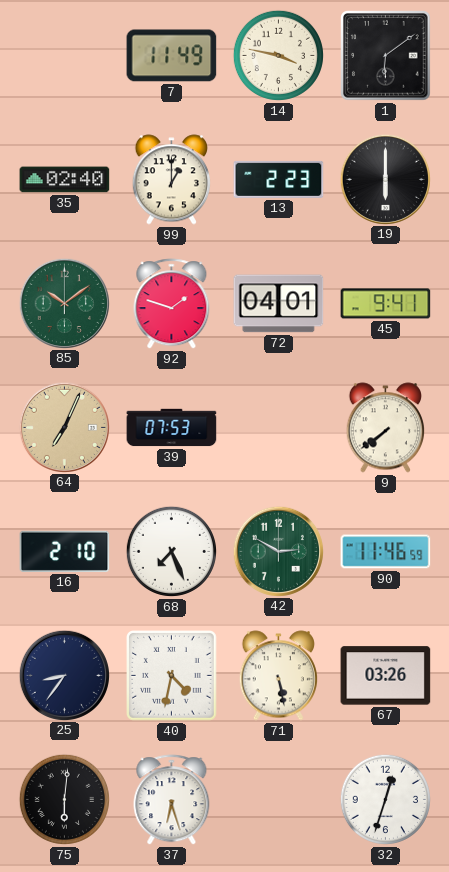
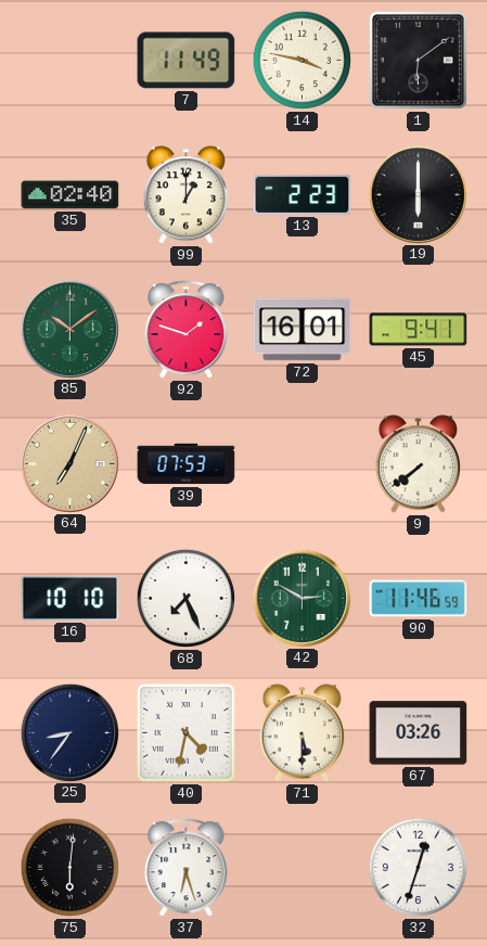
72: 04:01 -> 16:01 (303, 330)
16: 2:10 -> 10:10 (71, 598)
71: 5:28 -> 5:30 (302, 733)
